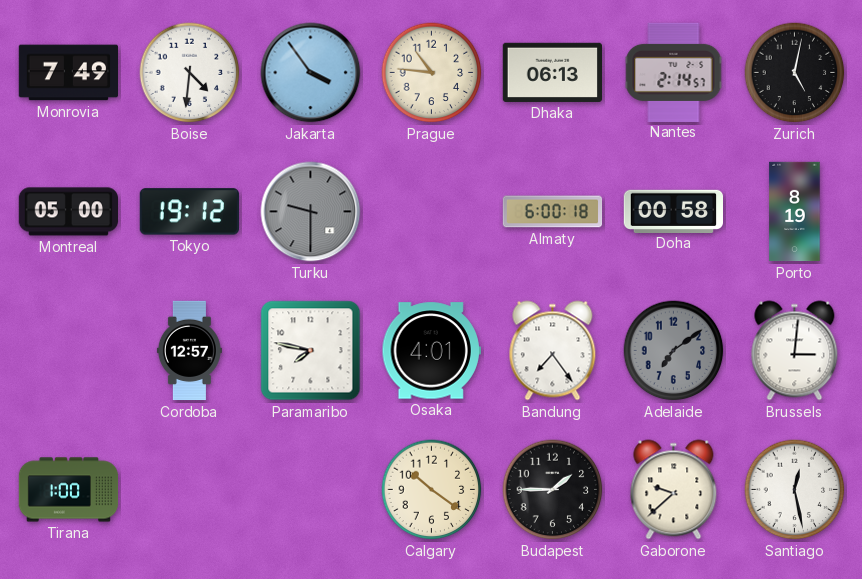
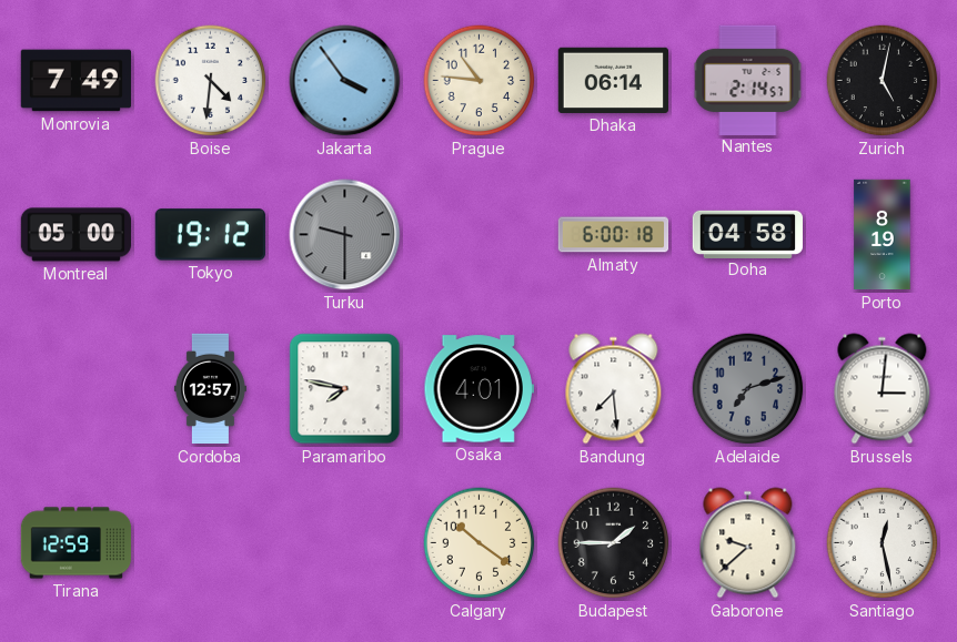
Dhaka: 06:13 -> 06:14 (613, 80)
Doha: 00:58 -> 04:58 (748, 234)
Bandung: 7:24 -> 7:29 (614, 389)
Adelaide: 7:09 -> 7:12 (748, 389)
Tirana: 1:00 -> 12:59 (77, 543)
